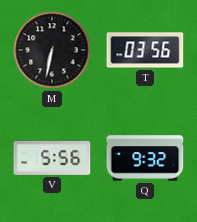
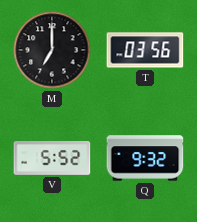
M: 6:32 -> 7:00 (52, 50)
V: 5:56 -> 5:52 (52, 159)
